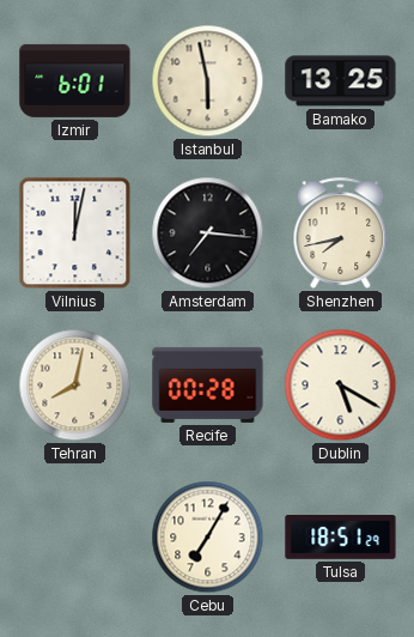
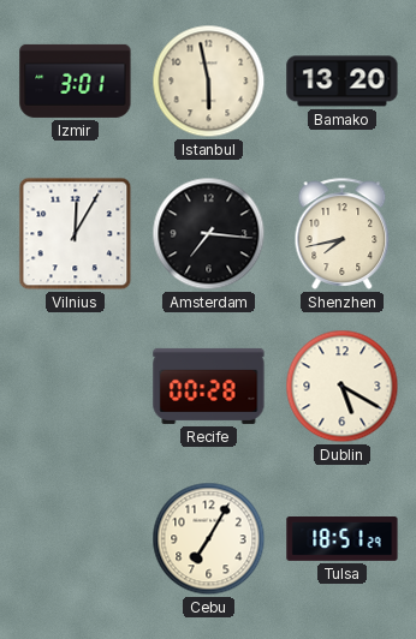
Izmir: 6:01 -> 3:01 (76, 80)
Bamako: 13:25 -> 13:20 (343, 82)
Vilnius: 12:02 -> 12:05 (76, 234)
Tehran: 8:02 -> none (75, 386)
